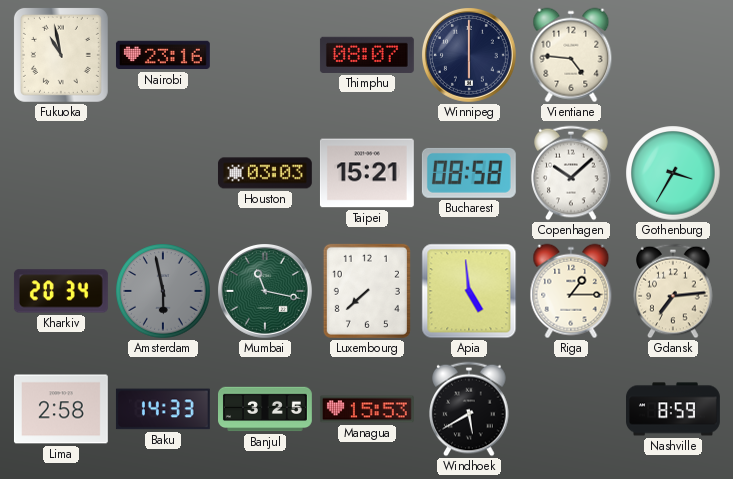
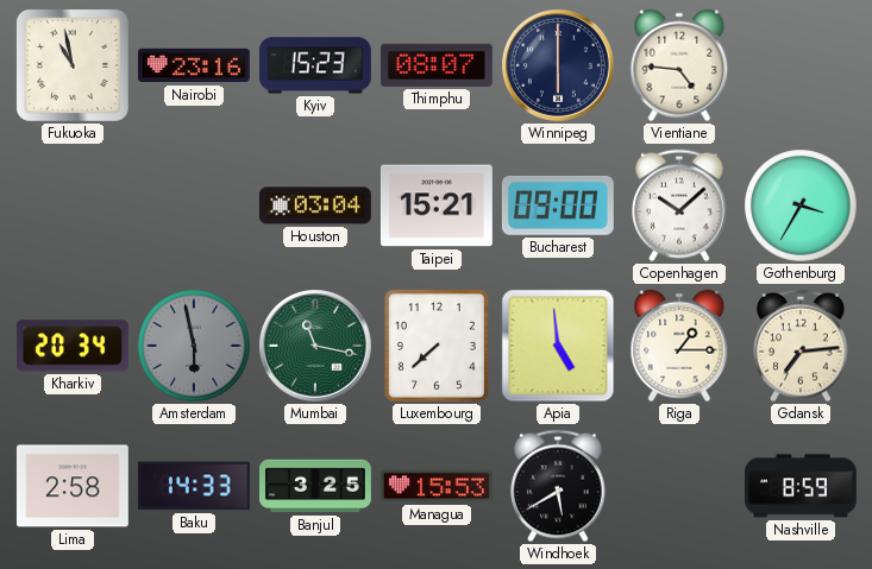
Kyiv: none -> 15:23 (315, 65)
Houston: 03:03 -> 03:04 (315, 206)
Bucharest: 08:58 -> 09:00 (558, 206)
